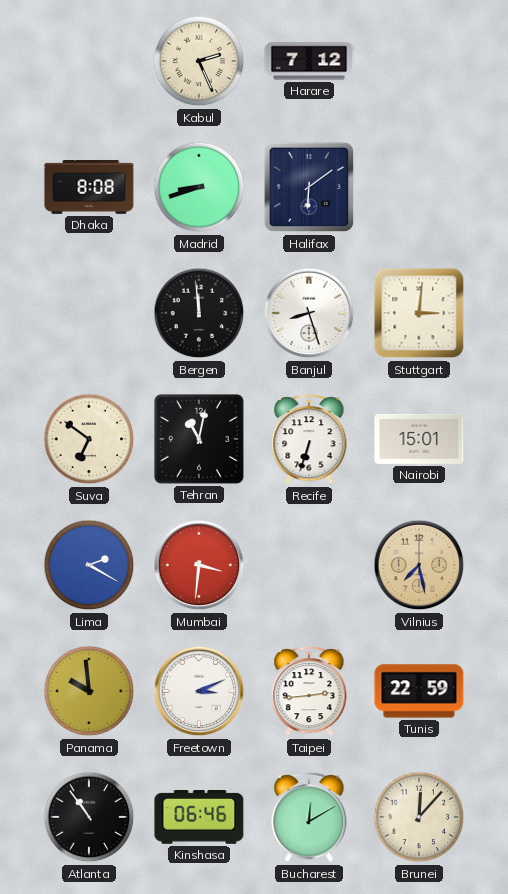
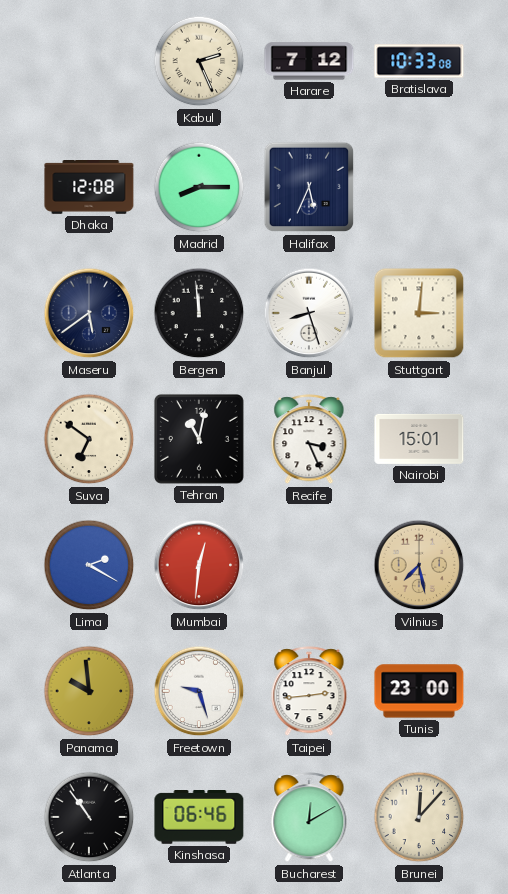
Bratislava: none -> 10:33 (419, 61)
Dhaka: 8:08 -> 12:08 (89, 187)
Madrid: 8:42 -> 8:15 (199, 187)
Halifax: 6:09 -> 5:34 (309, 187)
Maseru: none -> 5:39 (89, 313)
Recife: 6:33 -> 3:26 (309, 440)
Mumbai: 3:31 -> 12:31 (199, 565)
Freetown: 3:11 -> 9:27 (199, 691)
Tunis: 22:59 -> 23:00 (419, 691)
